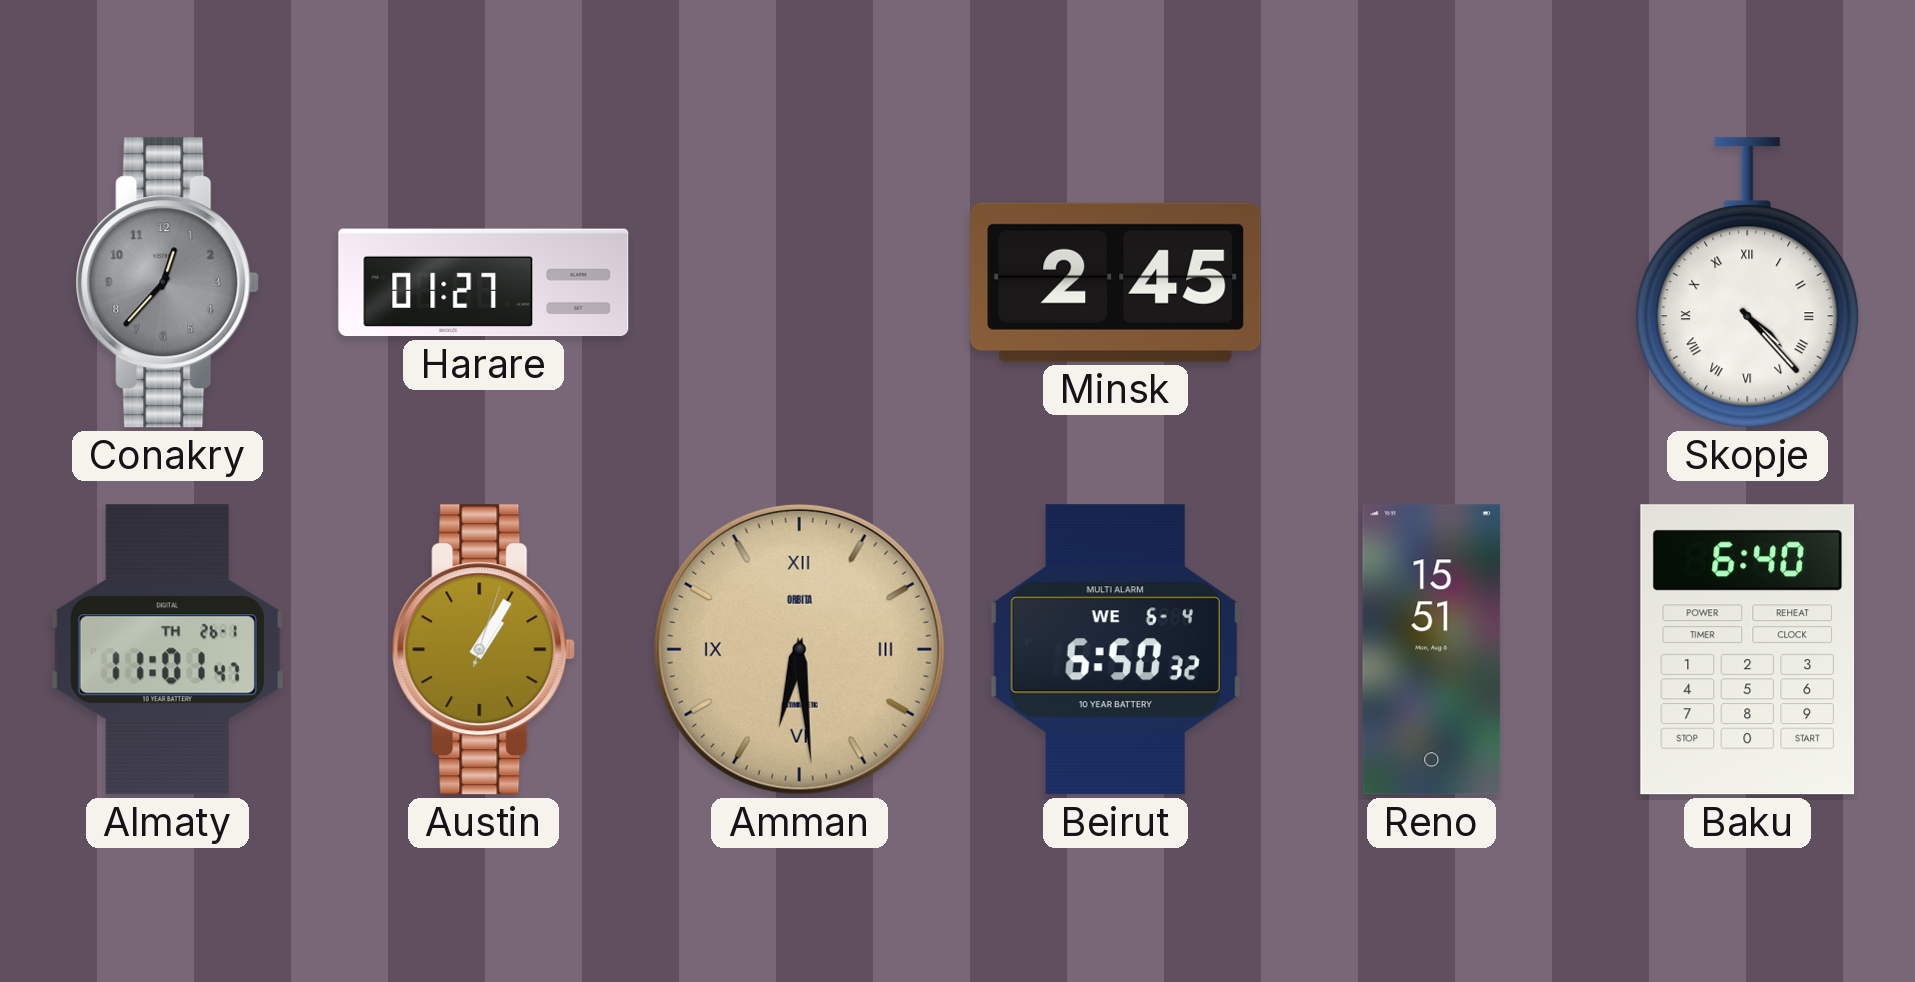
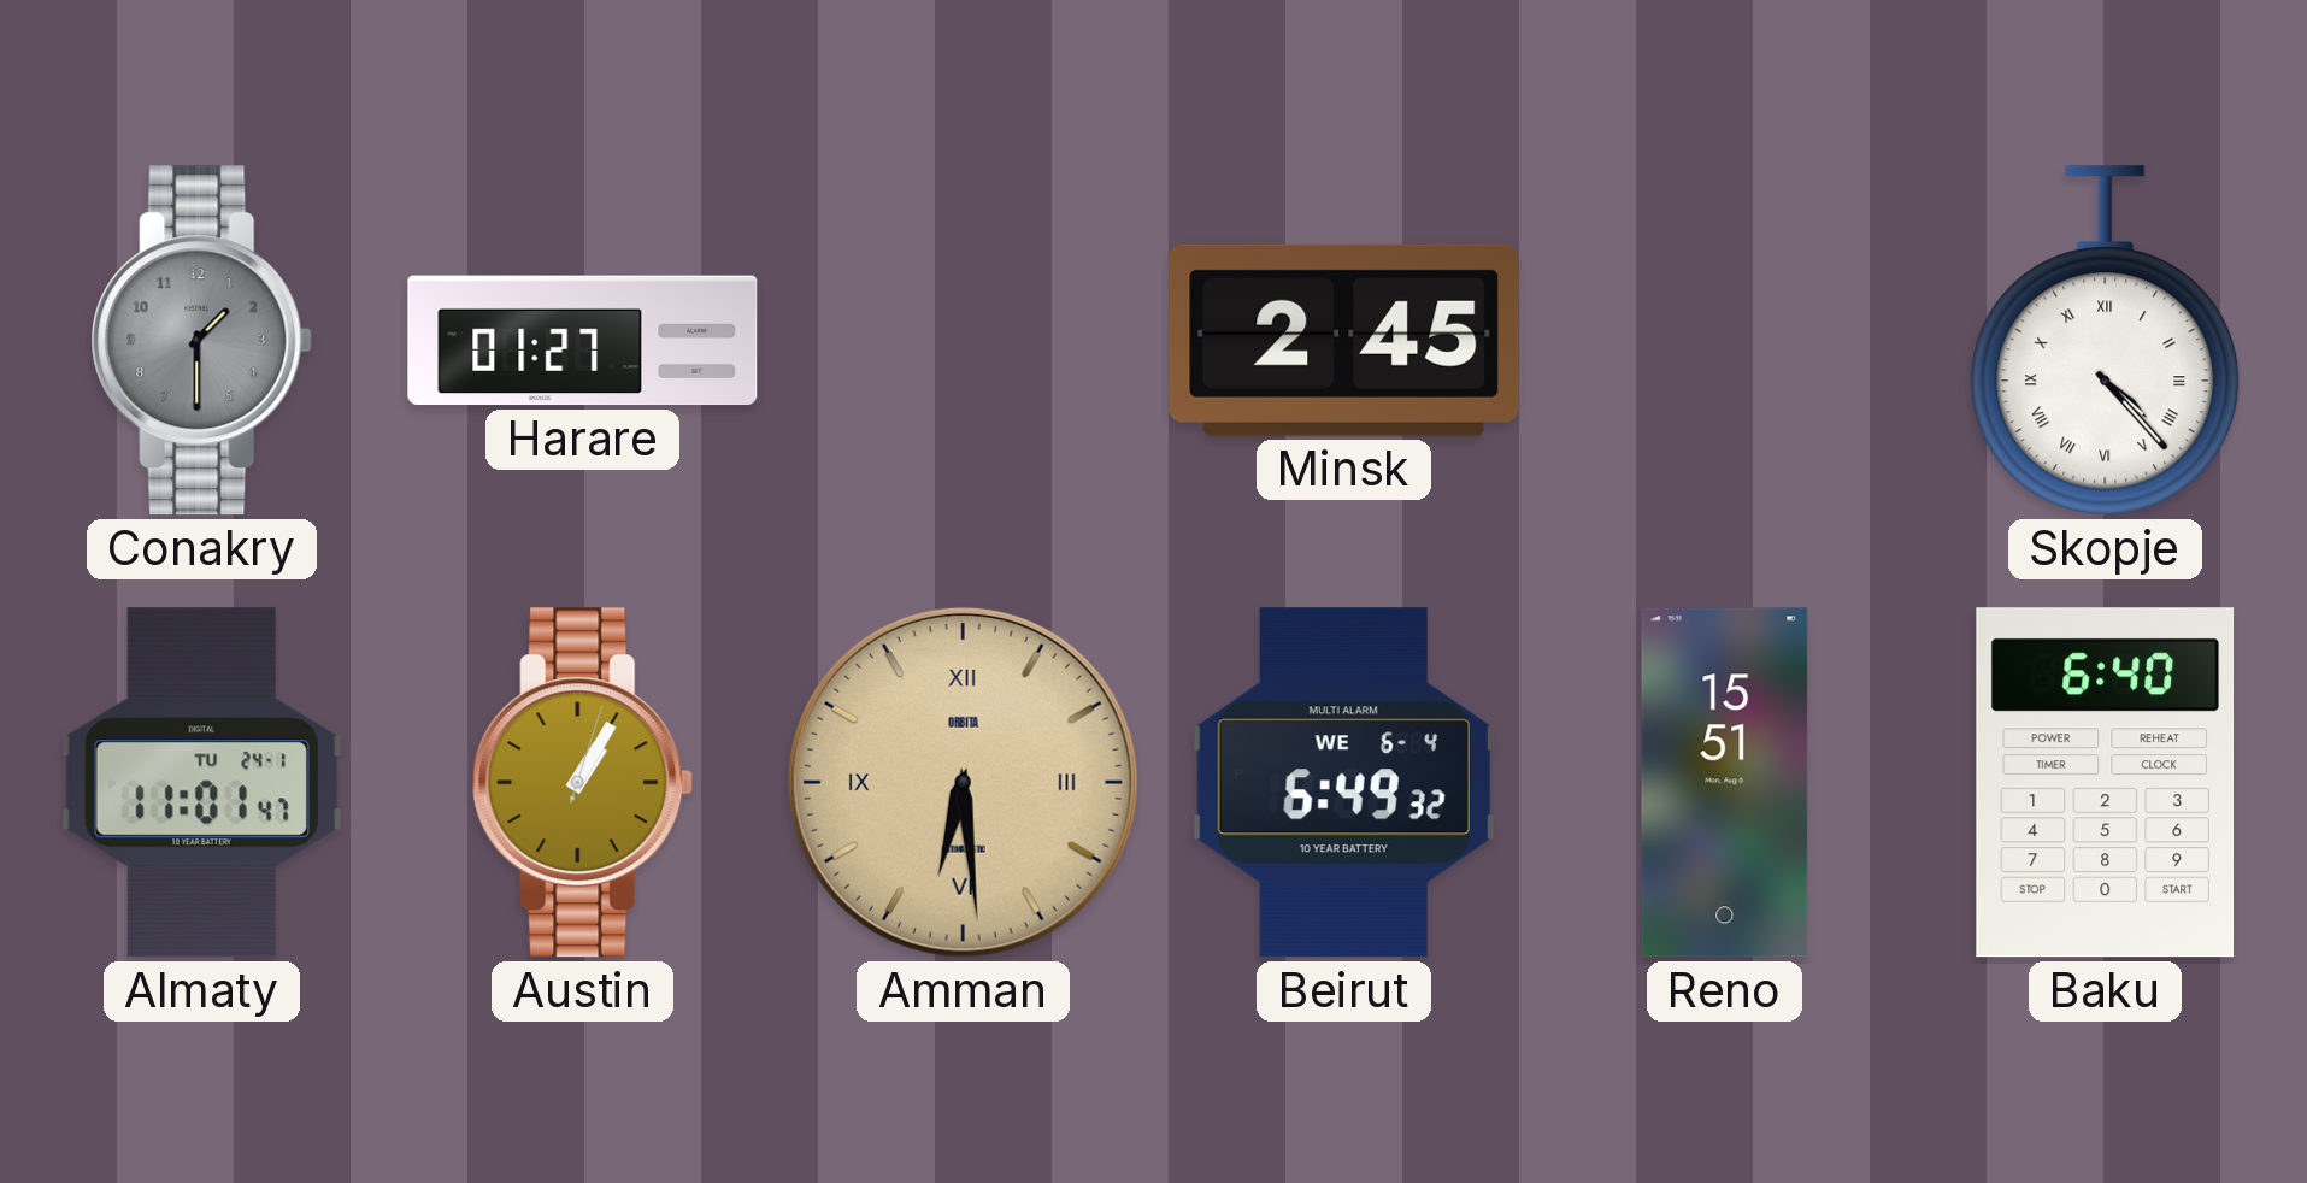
Conakry: 12:37 -> 1:30 (202, 341)
Almaty date: TH 26-1 -> TU 24-1 (201, 783)
Beirut: 6:50 -> 6:49 (1343, 783)
